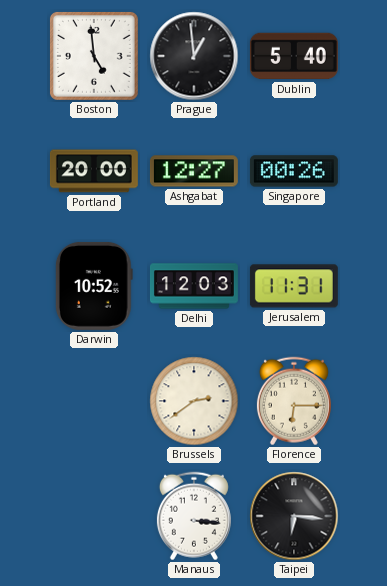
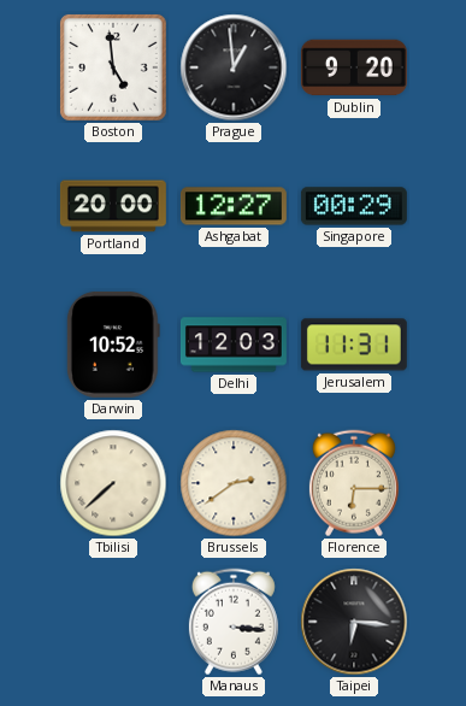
Dublin: 5:40 -> 9:20 (354, 67)
Singapore: 00:26 -> 00:29 (354, 206)
Tbilisi: none -> 7:38 (113, 483)
